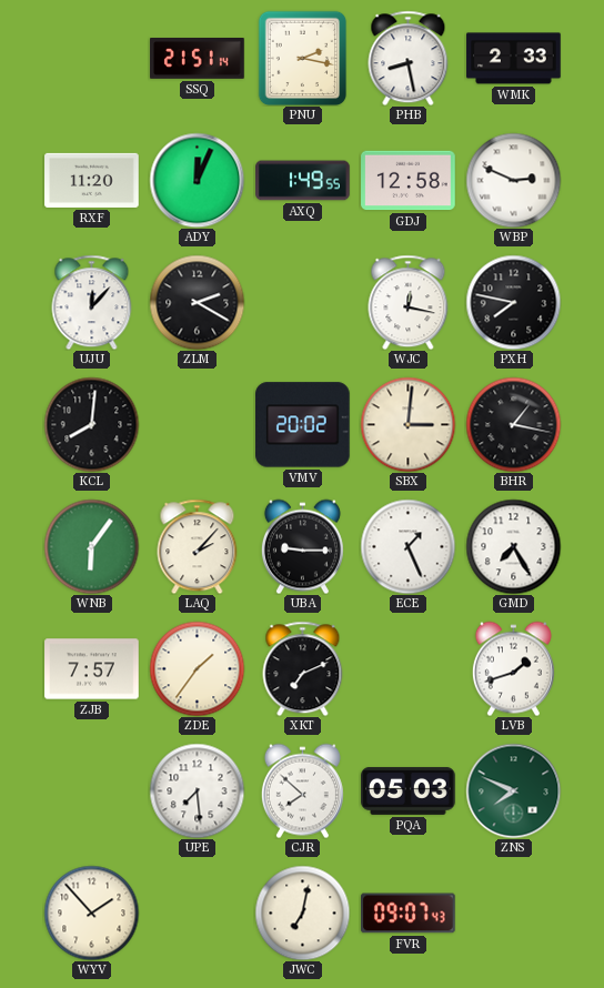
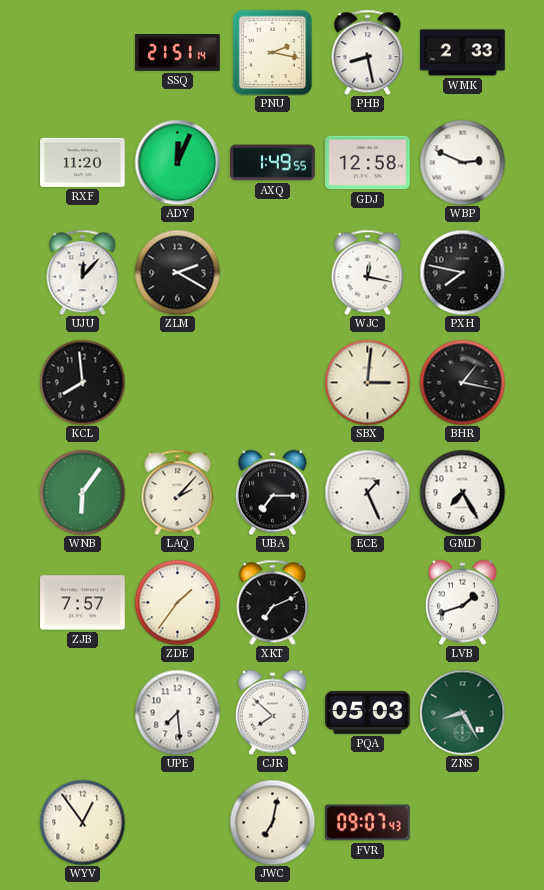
KCL: 8:01 -> 7:59 (82, 382)
VMV: 20:02 -> none (303, 425)
UBA: 9:15 -> 7:15 (272, 492)
ZNS: 7:49 -> 8:25 (462, 712)
WYV: 1:53 -> 12:54 (82, 822)
